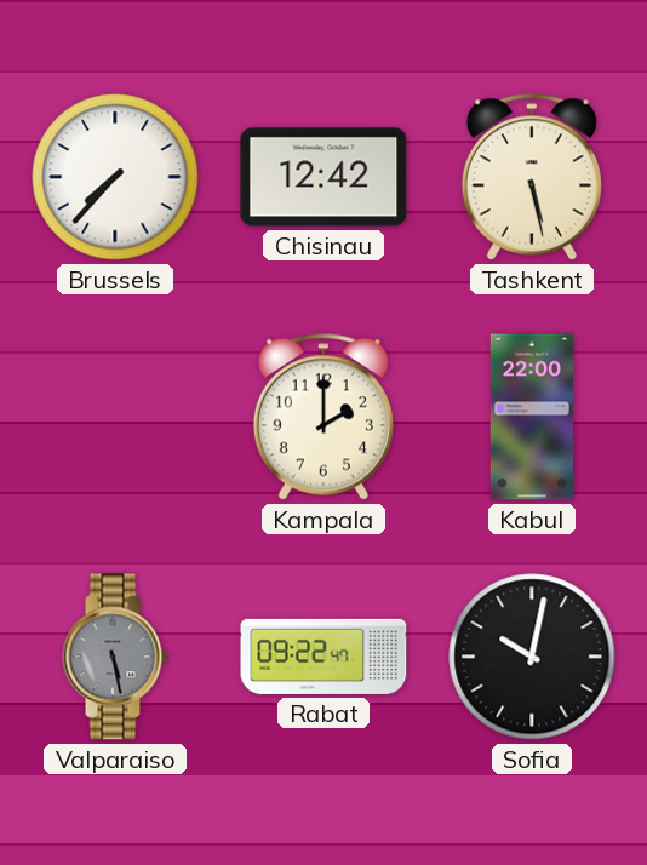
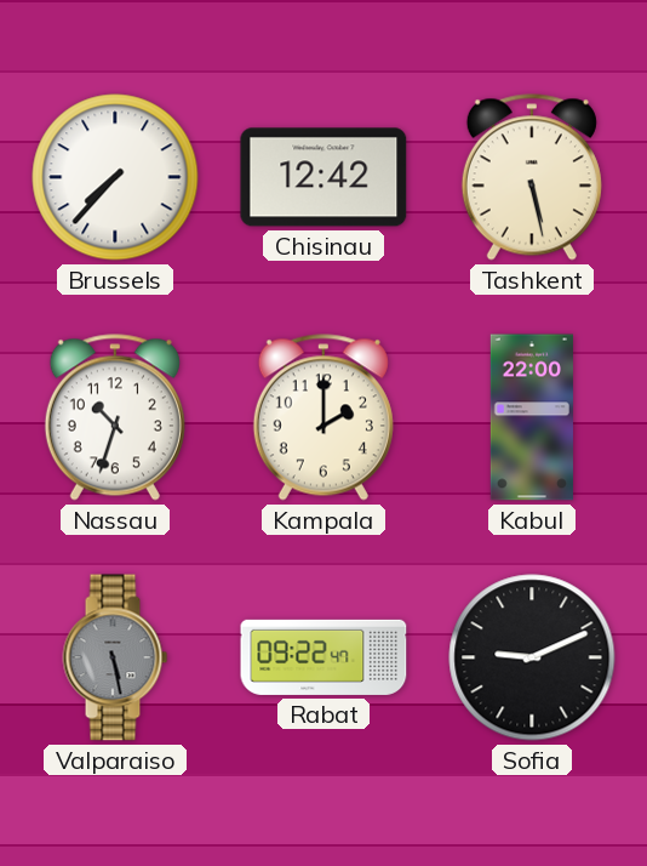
Nassau: none -> 10:33 (115, 417)
Sofia: 10:02 -> 9:11 (532, 657)
